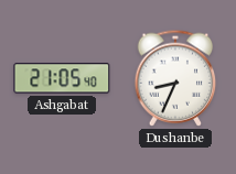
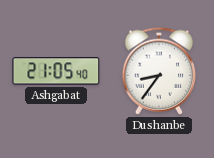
Dushanbe: 8:34 -> 8:36 (159, 71)
